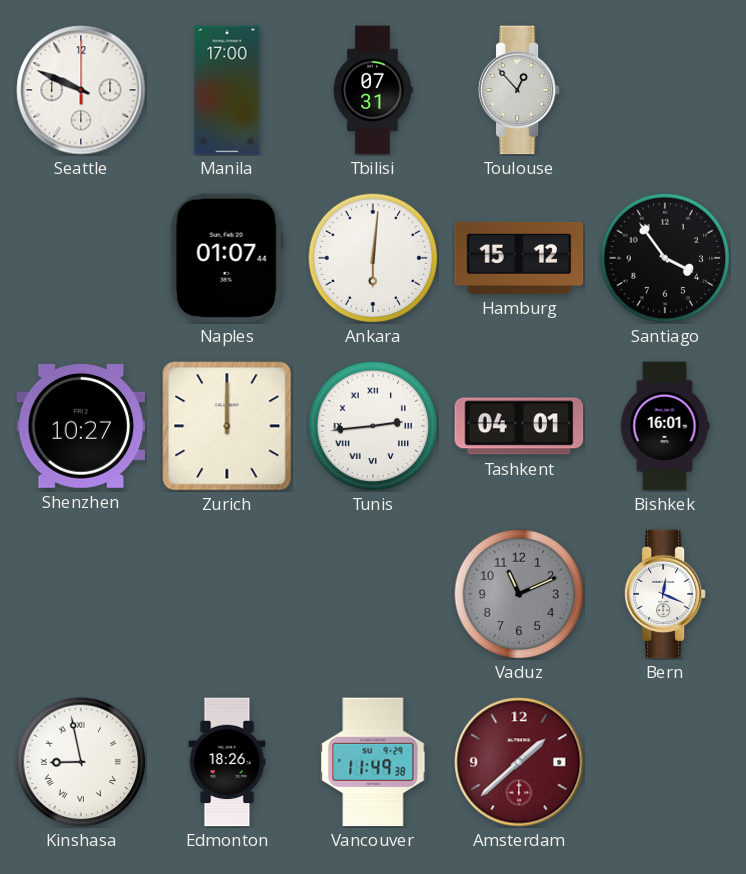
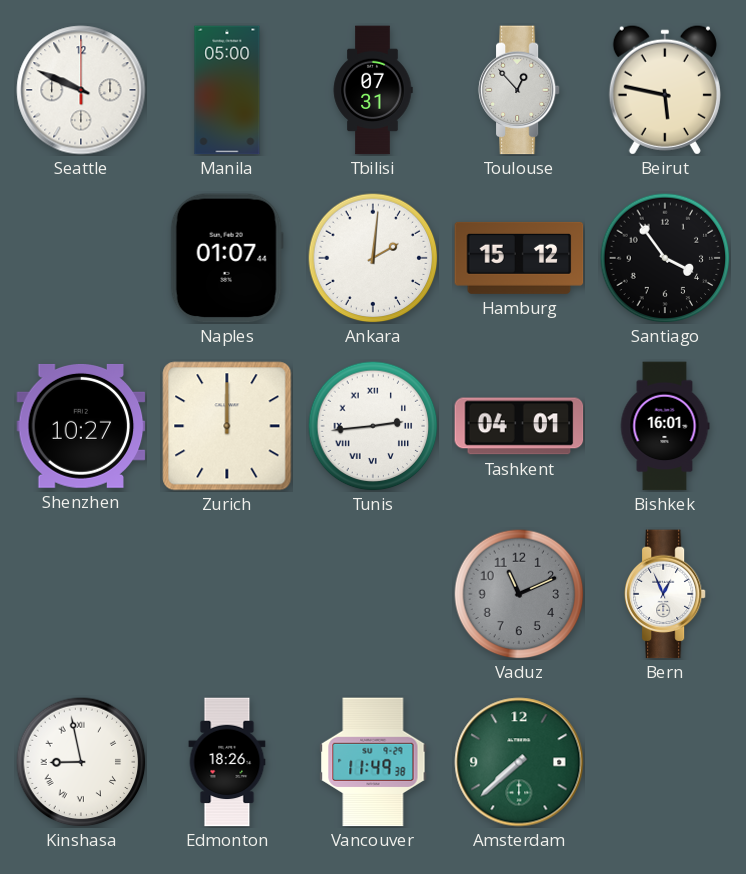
Manila: 17:00 -> 05:00 (227, 90)
Beirut: none -> 5:47 (665, 90)
Ankara: 6:01 -> 2:01 (373, 258)
Bern: 12:19 -> 12:56 (665, 594)
Amsterdam: 1:38 -> 7:38 (519, 762)
Amsterdam dial: burgundy -> green (519, 762)
